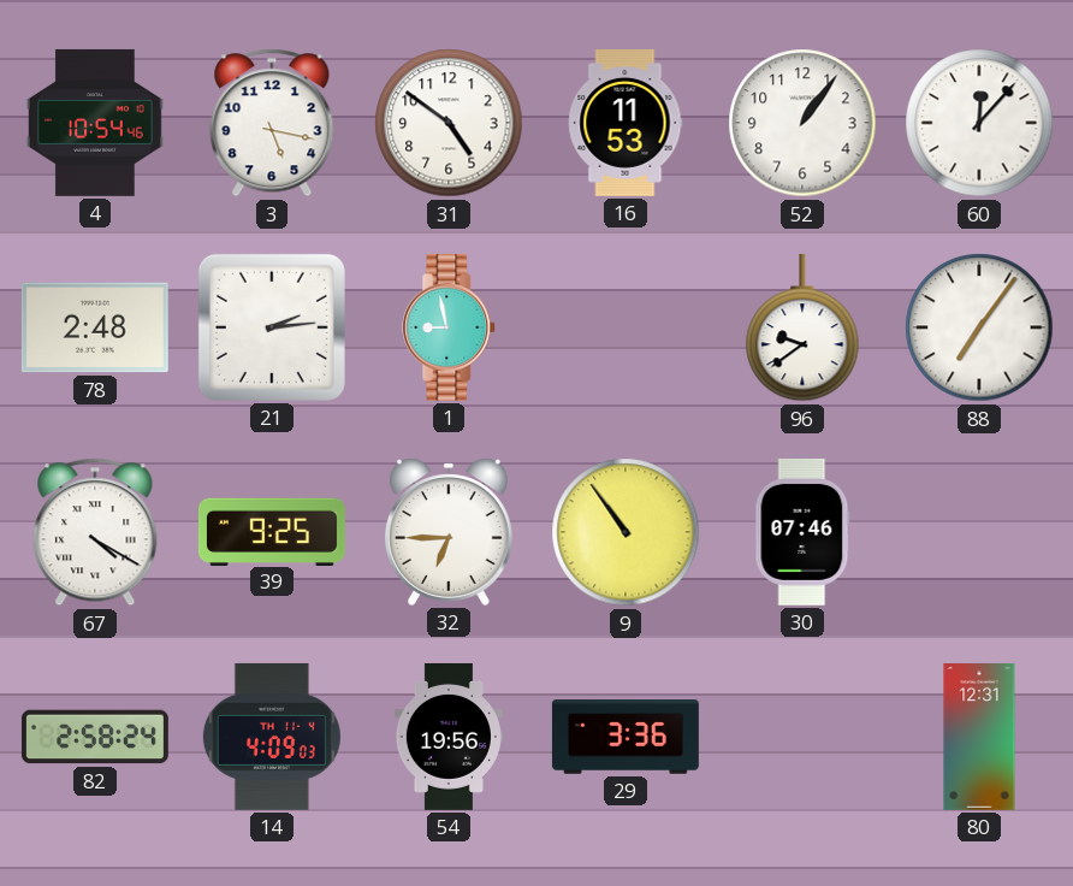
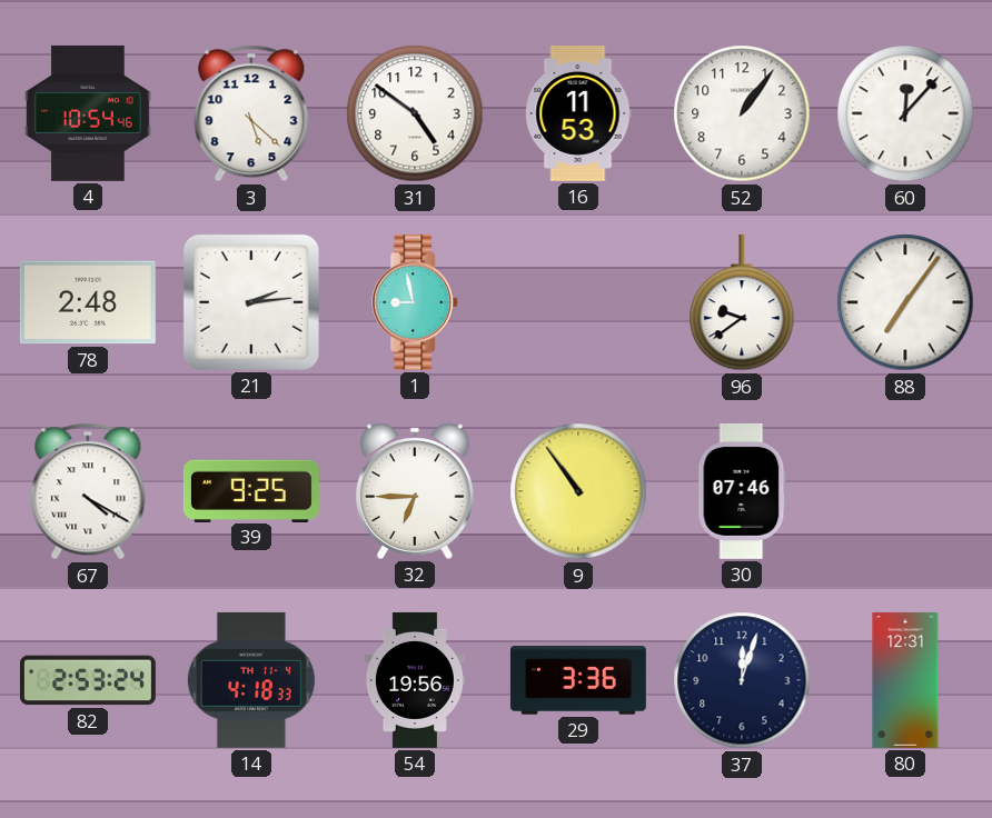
3: 5:17 -> 5:22 (251, 113)
82: 2:58 -> 2:53 (88, 680)
14: 4:09 -> 4:18 (251, 680)
37: none -> 12:03 (742, 680)
